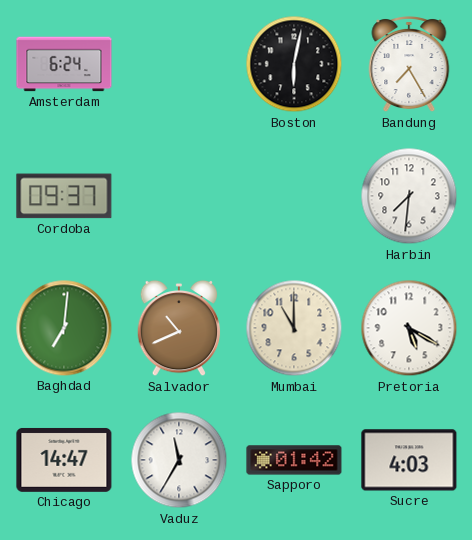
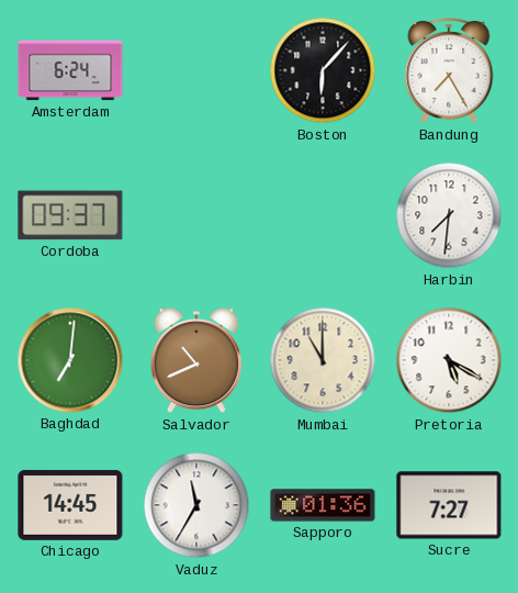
Boston: 6:02 -> 6:07 (323, 70)
Chicago: 14:47 -> 14:45 (70, 505)
Sapporo: 01:42 -> 01:36 (323, 505)
Sucre: 4:03 -> 7:27 (449, 505)
